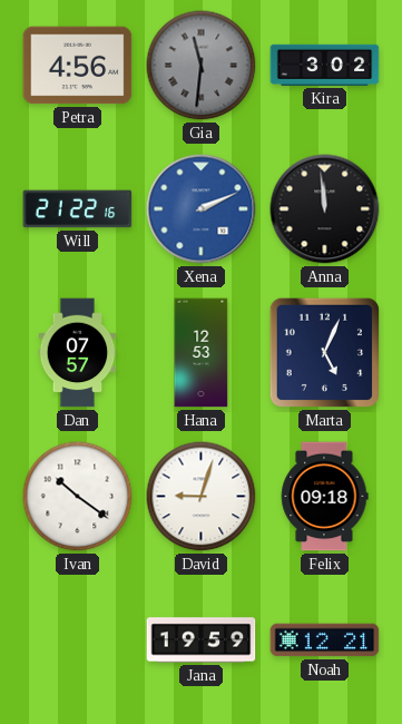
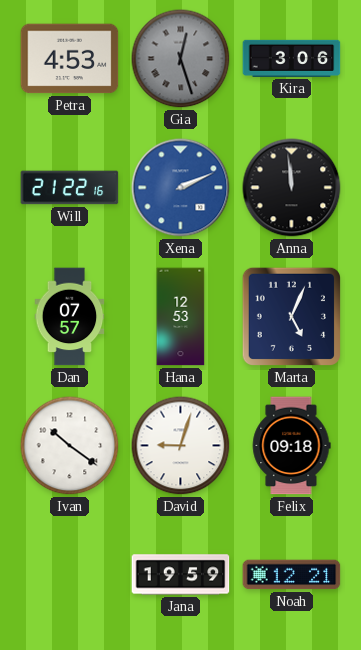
Petra: 4:56 -> 4:53 (70, 59)
Gia: 11:31 -> 12:27 (181, 59)
Kira: 3:02 -> 3:06 (292, 58)
